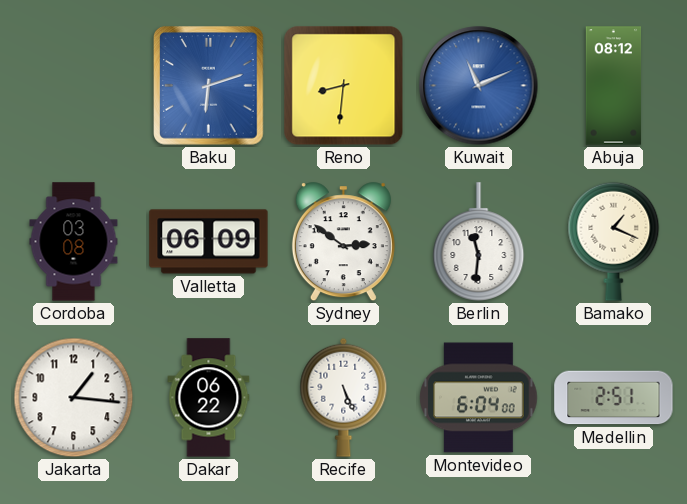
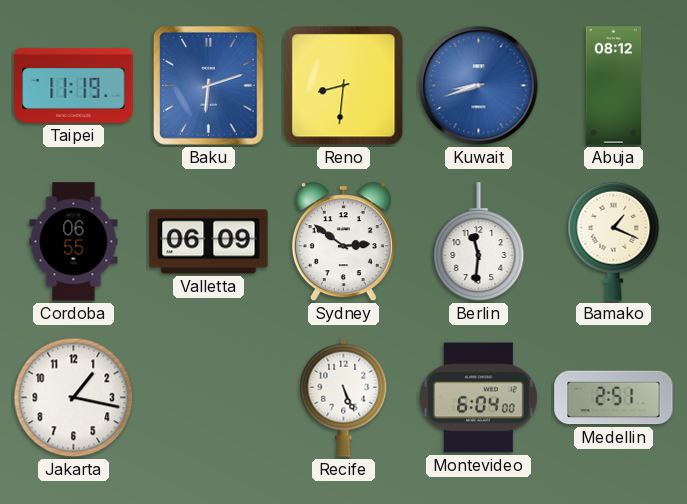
Taipei: none -> 11:19 (74, 85)
Kuwait: 11:11 -> 8:42 (479, 86)
Cordoba: 03:08 -> 06:55 (74, 242)
Jakarta: 1:16 -> 1:17 (74, 398)
Dakar: 06:22 -> none (209, 398)
